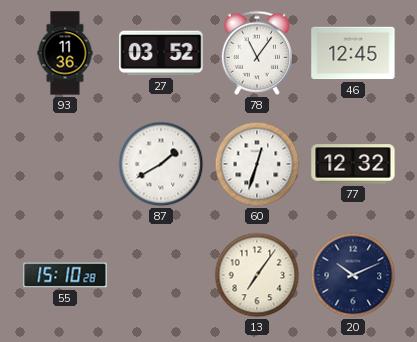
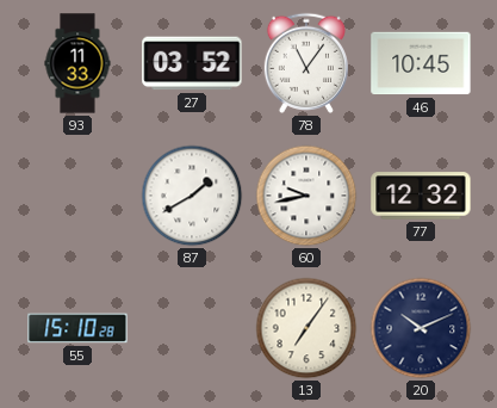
93: 11:36 -> 11:33 (77, 63)
46: 12:45 -> 10:45 (421, 63)
60: 12:33 -> 9:43 (306, 196)
